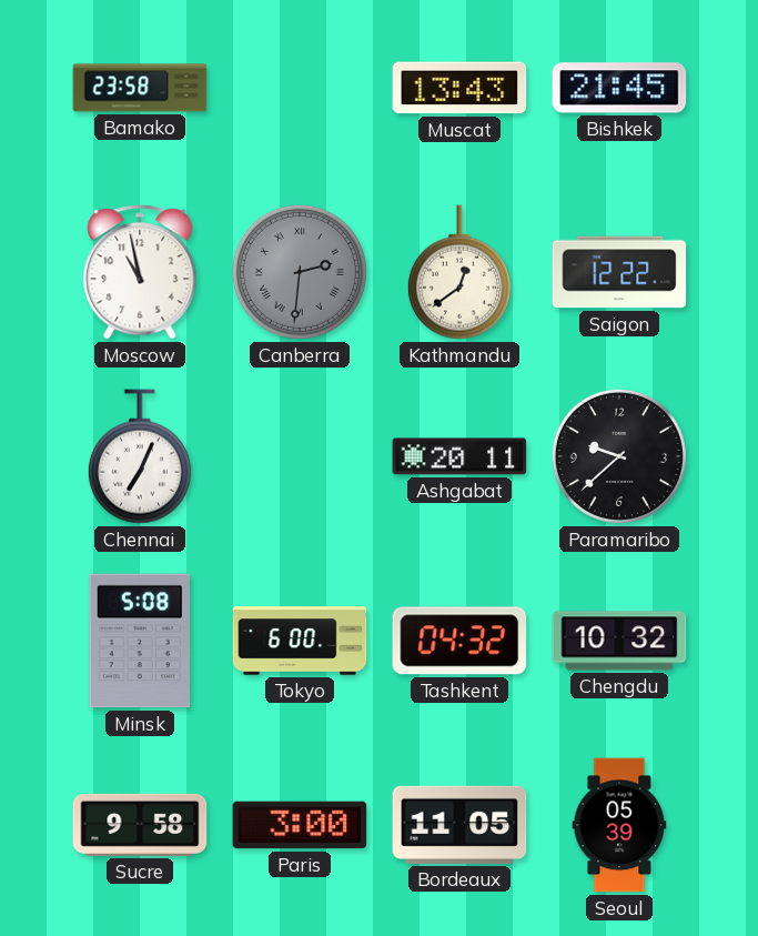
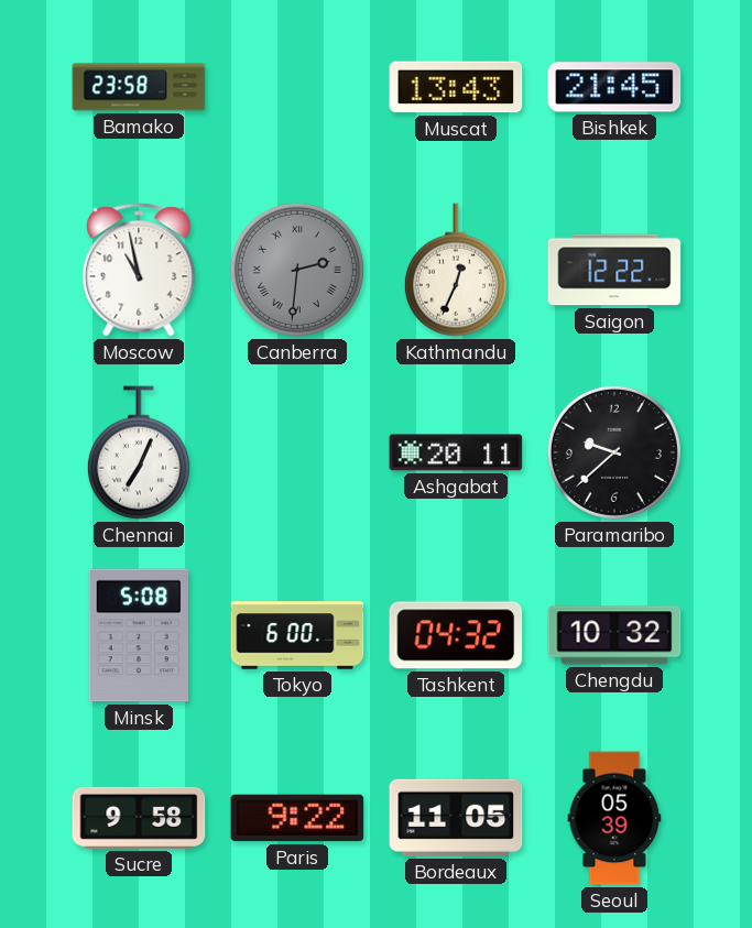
Kathmandu: 12:39 -> 12:34 (456, 270)
Paris: 3:00 -> 9:22 (297, 818)
